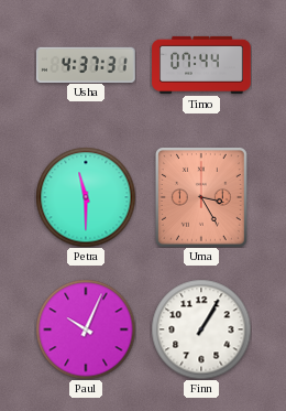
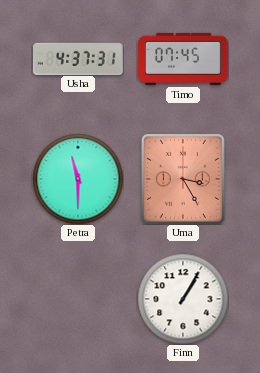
Timo: 07:44 -> 07:45 (183, 59)
Paul: 10:04 -> none (86, 329)
